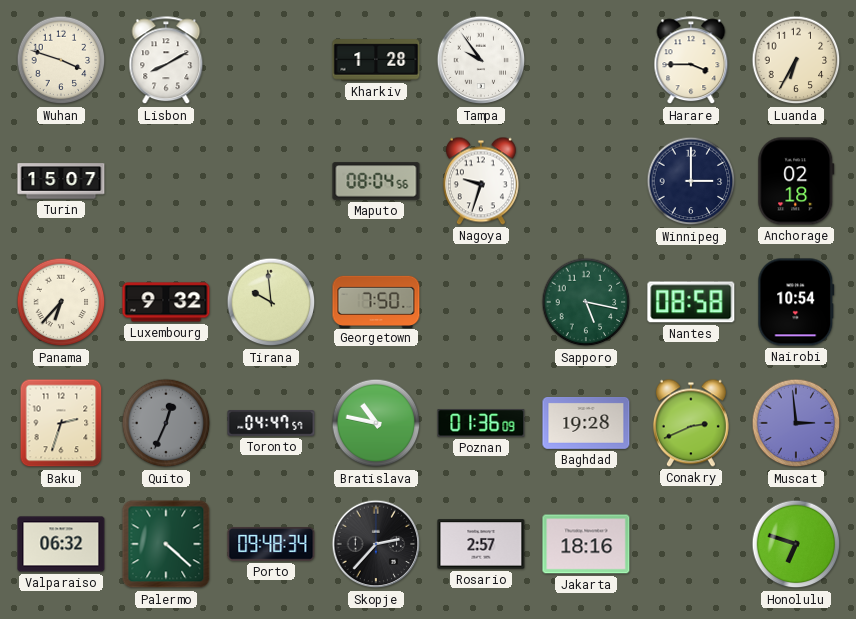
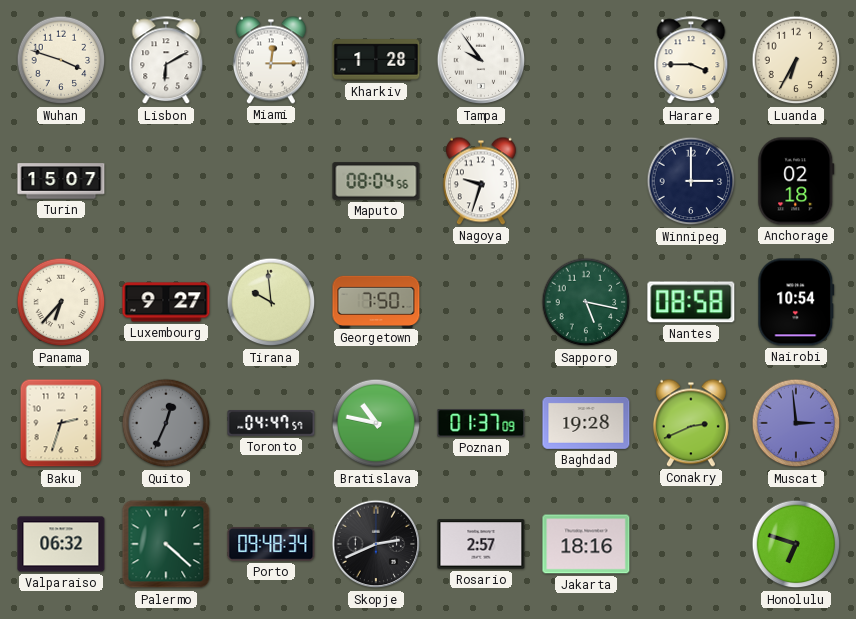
Lisbon: 8:10 -> 6:10 (166, 61)
Miami: none -> 12:15 (271, 60)
Luxembourg: 9:32 -> 9:27 (166, 302)
Poznan: 01:36 -> 01:37 (481, 423)
Skopje: 2:37 -> 2:41 (376, 544)
